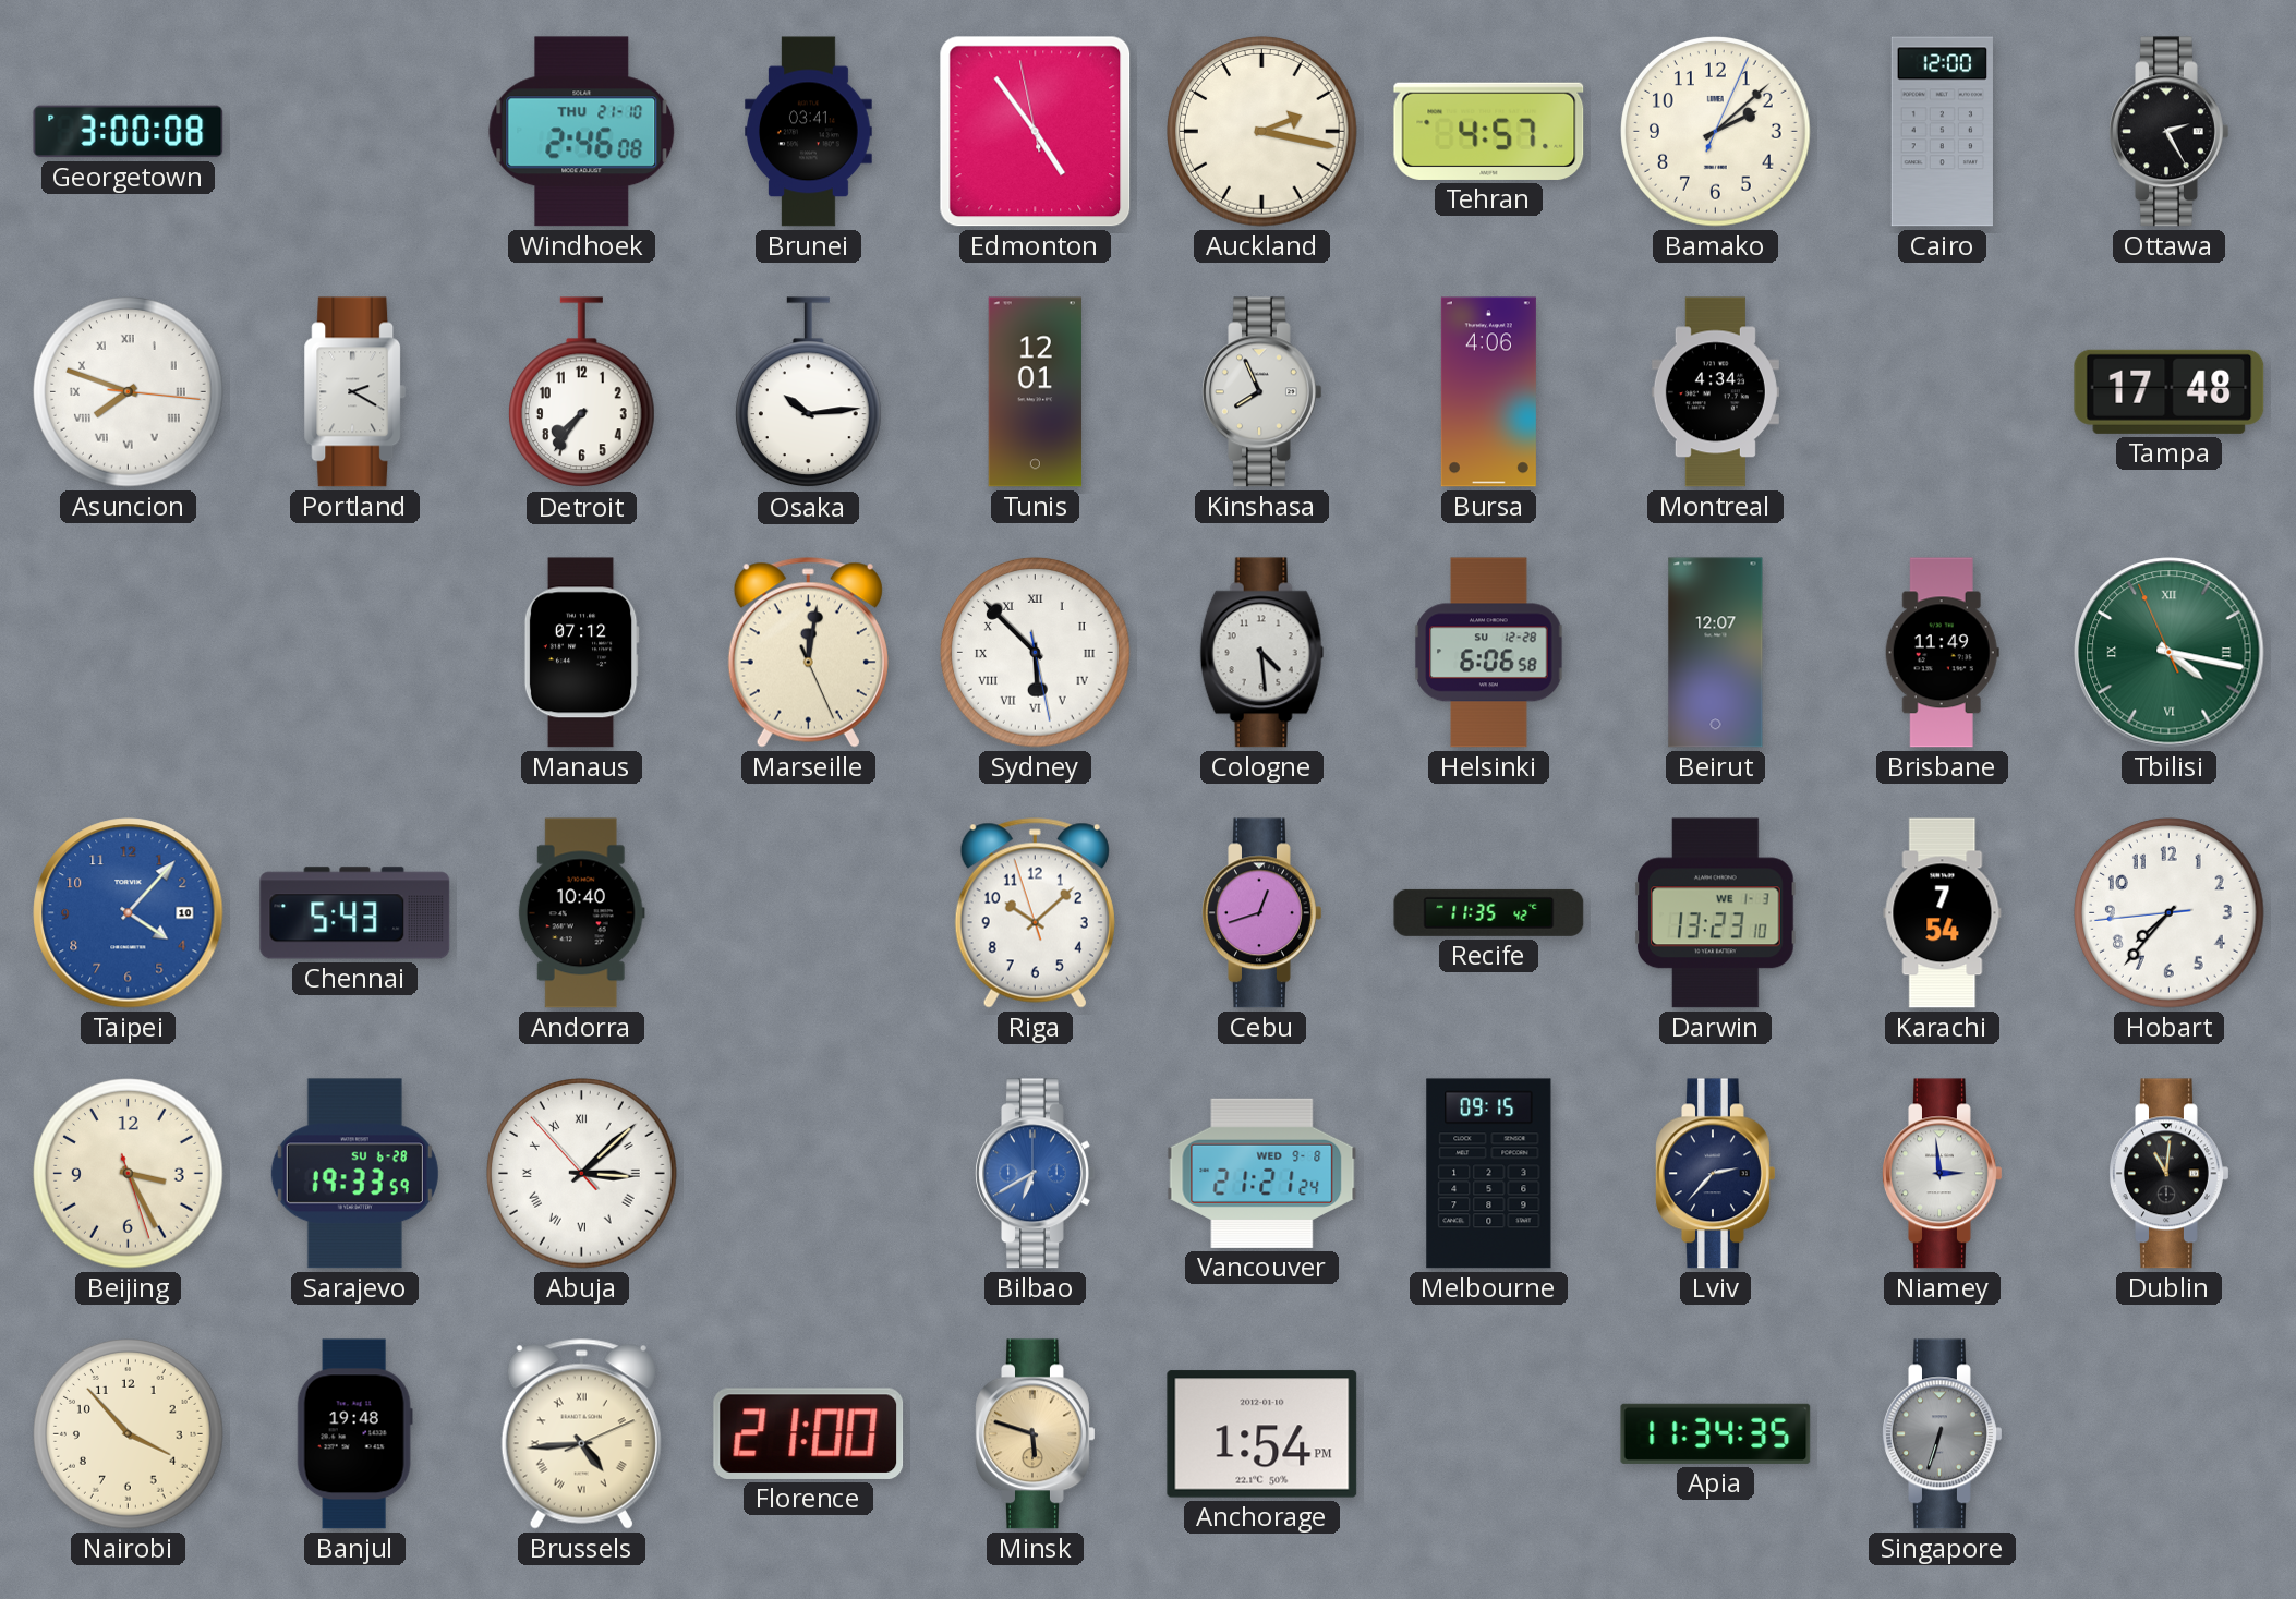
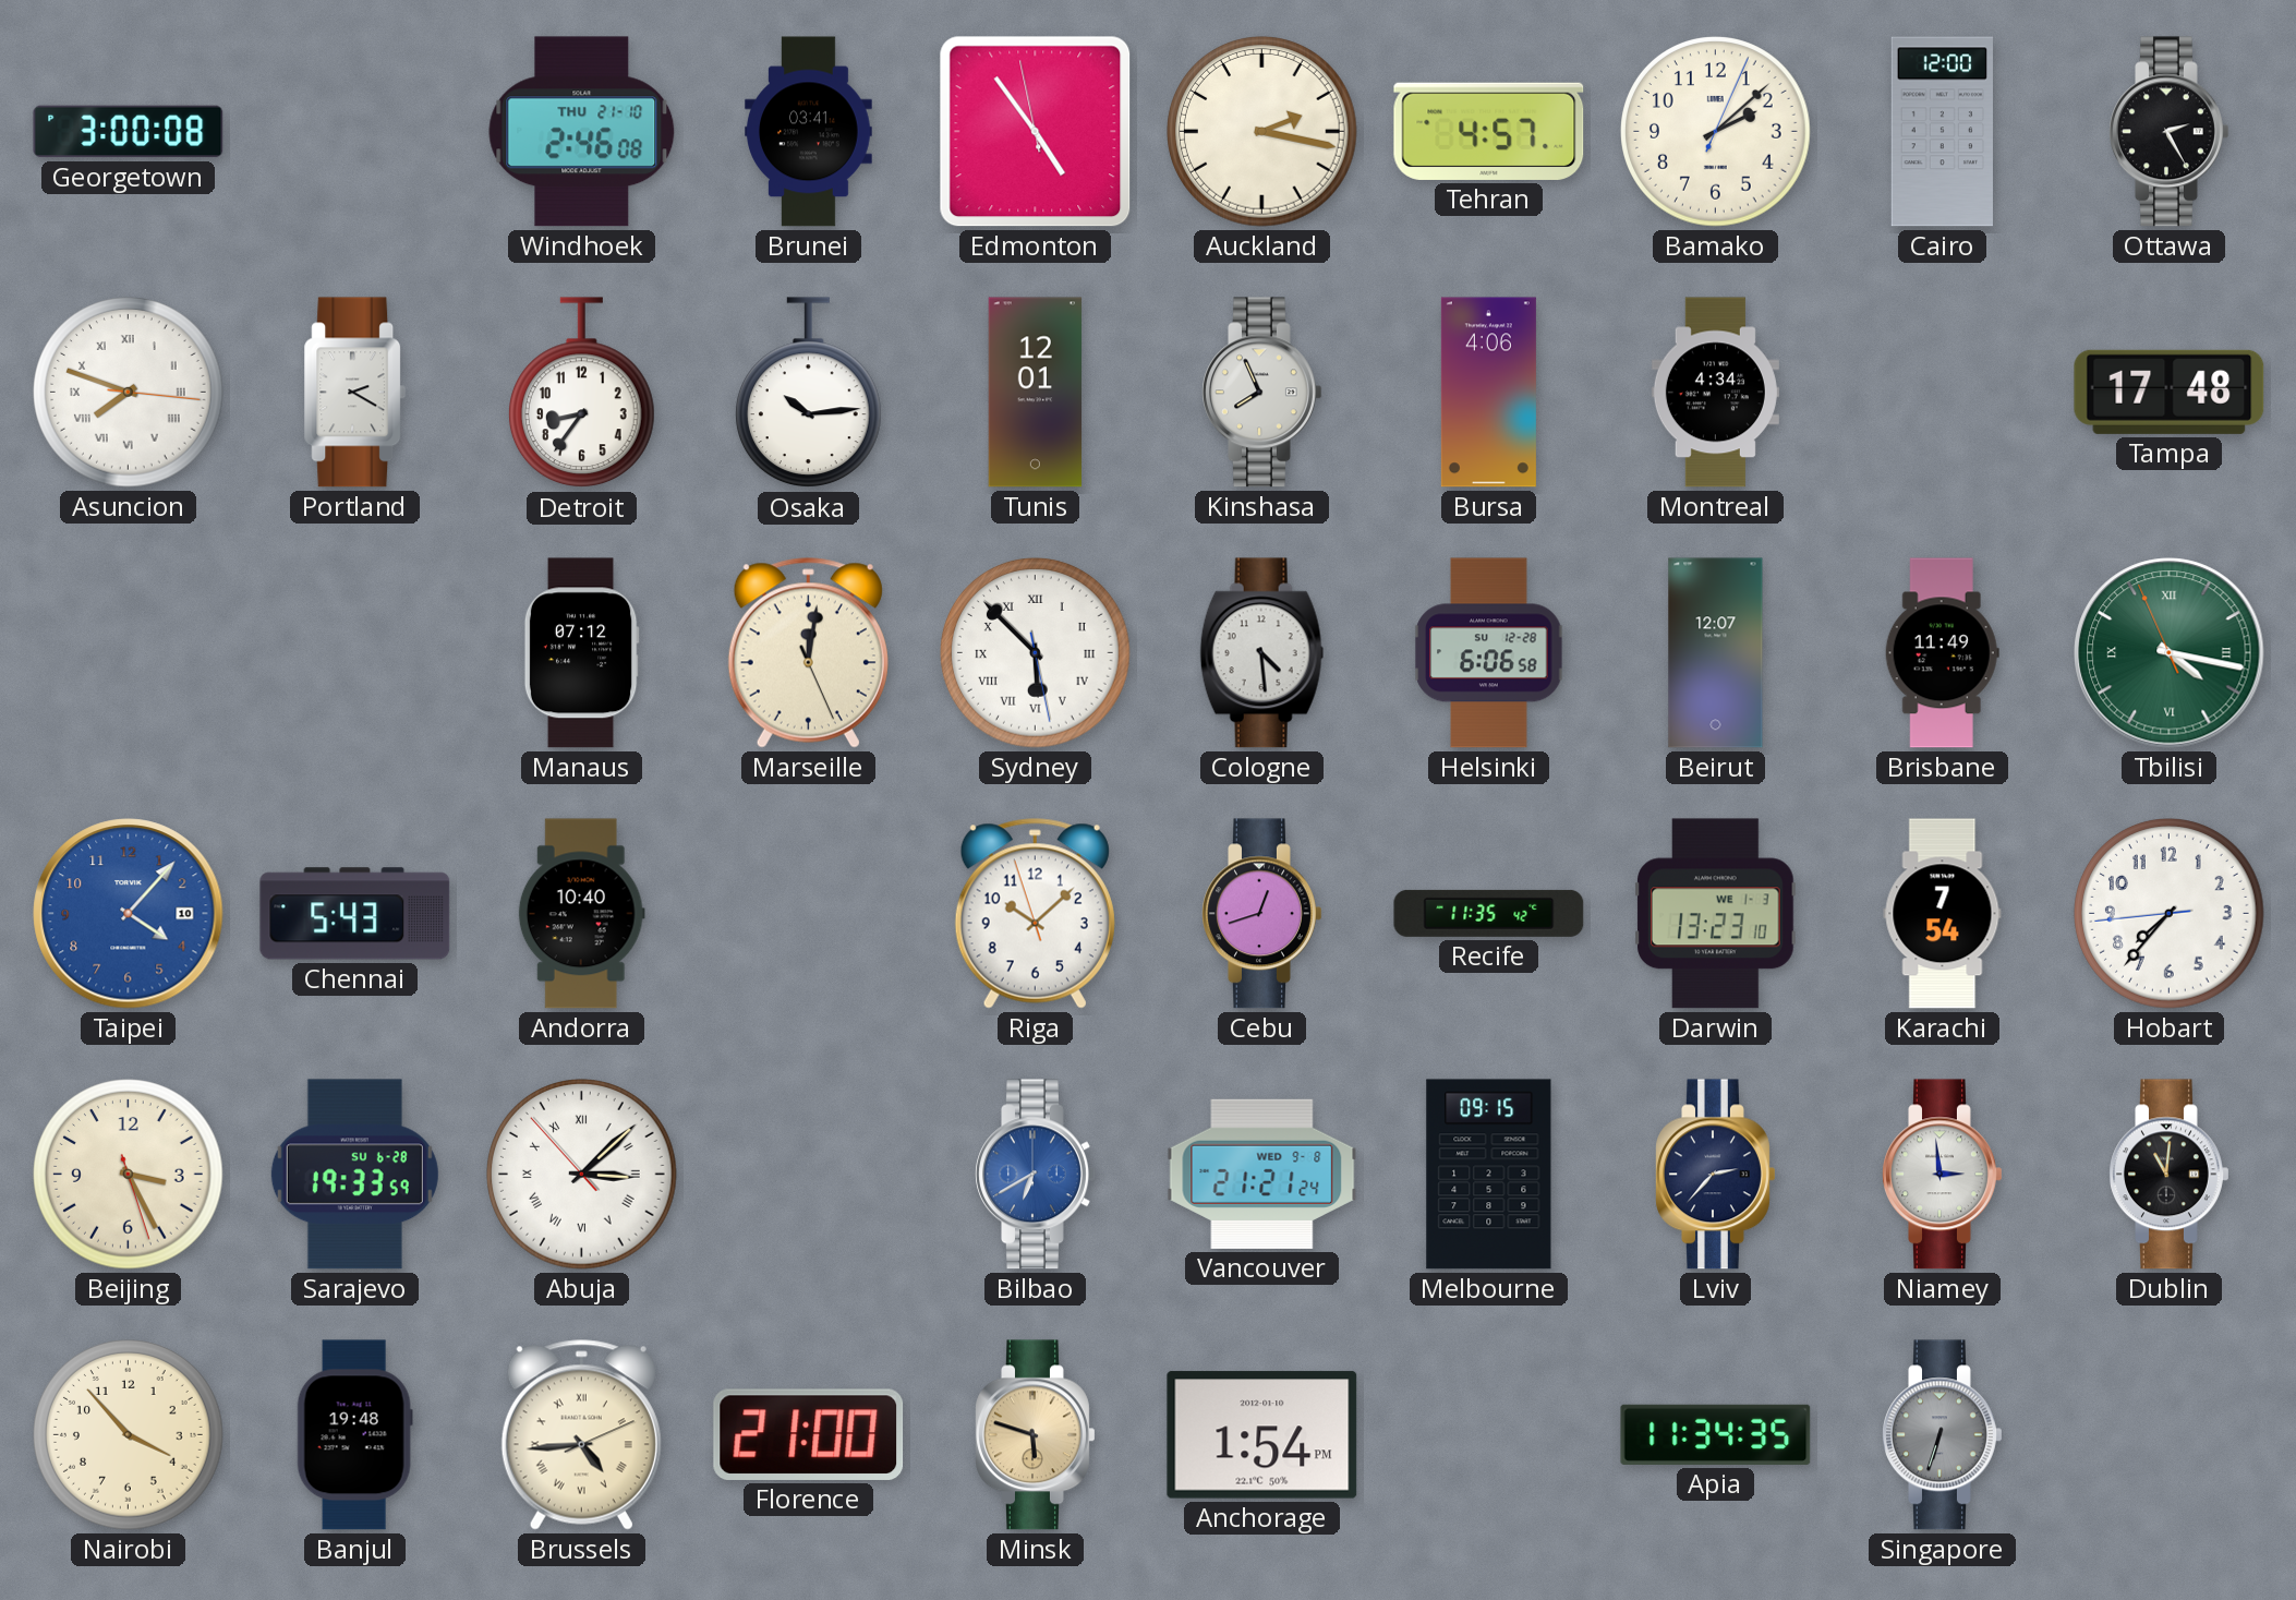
Detroit: 7:36 -> 8:36 (581, 393)
